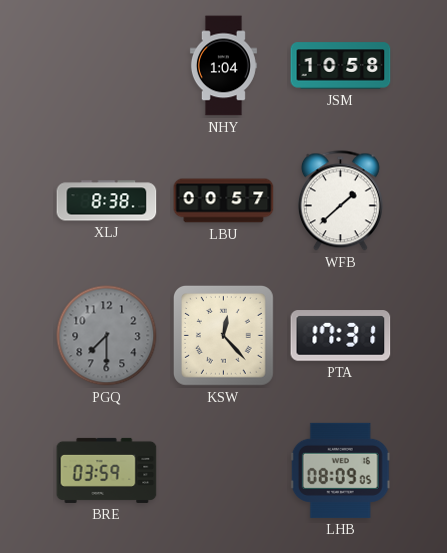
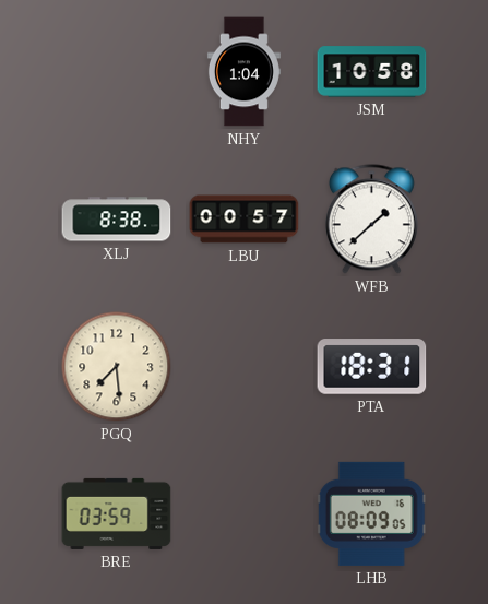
PGQ: 7:30 -> 7:29 (117, 367)
PGQ dial: grey -> cream (117, 367)
KSW: 12:23 -> none (223, 335)
PTA: 17:31 -> 18:31 (372, 367)
